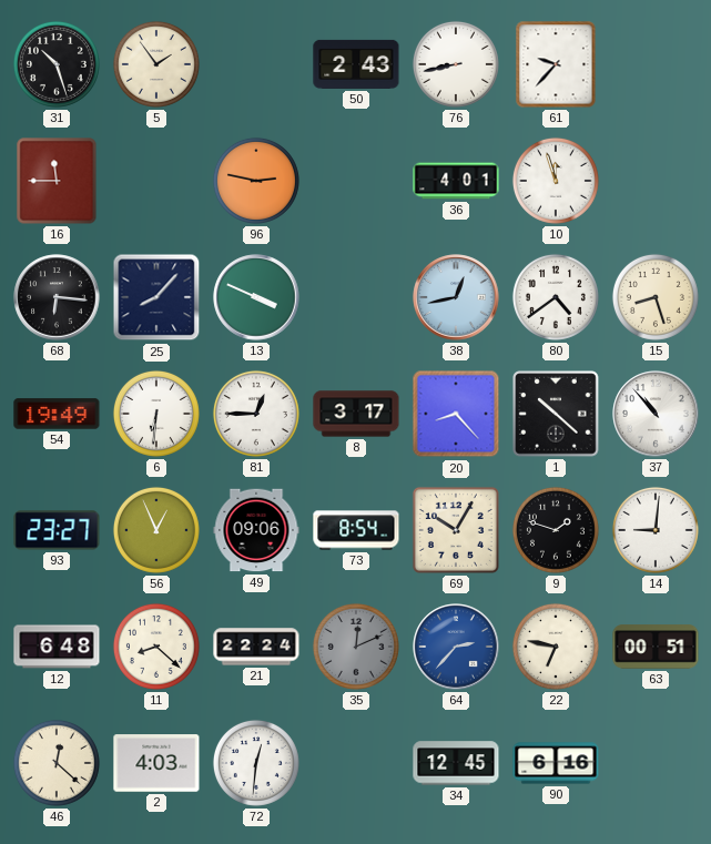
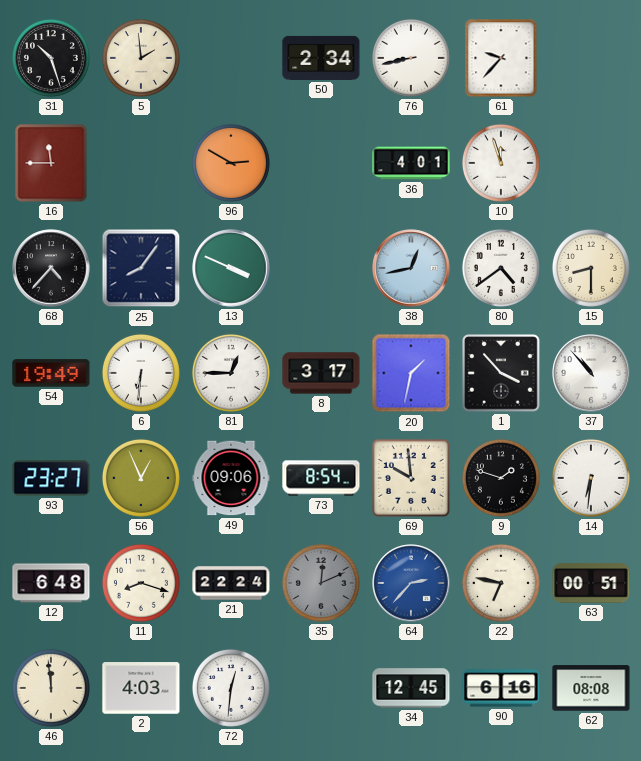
5: 1:54 -> 1:59 (141, 58)
50: 2:43 -> 2:34 (321, 58)
96: 2:47 -> 2:50 (231, 163)
68: 6:16 -> 4:37 (51, 268)
25: 8:07 -> 8:06 (141, 268)
15: 8:27 -> 8:30 (591, 268)
20: 8:23 -> 1:32 (411, 373)
1: 10:22 -> 3:53 (501, 373)
69: 10:05 -> 9:59 (411, 478)
14: 9:01 -> 6:31 (591, 478)
11: 8:22 -> 8:18 (141, 583)
46: 12:22 -> 11:59 (51, 688)
62: none -> 08:08 (591, 688)
